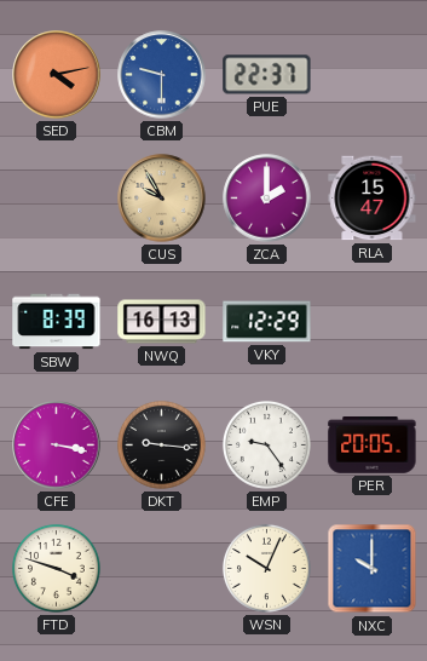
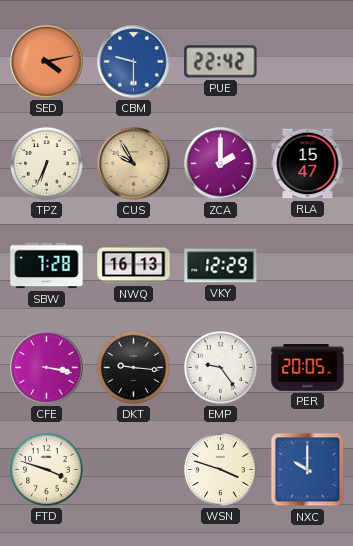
PUE: 22:37 -> 22:42 (221, 62)
TPZ: none -> 6:34 (46, 163)
SBW: 8:39 -> 7:28 (47, 266)
WSN: 10:04 -> 3:48 (220, 469)
